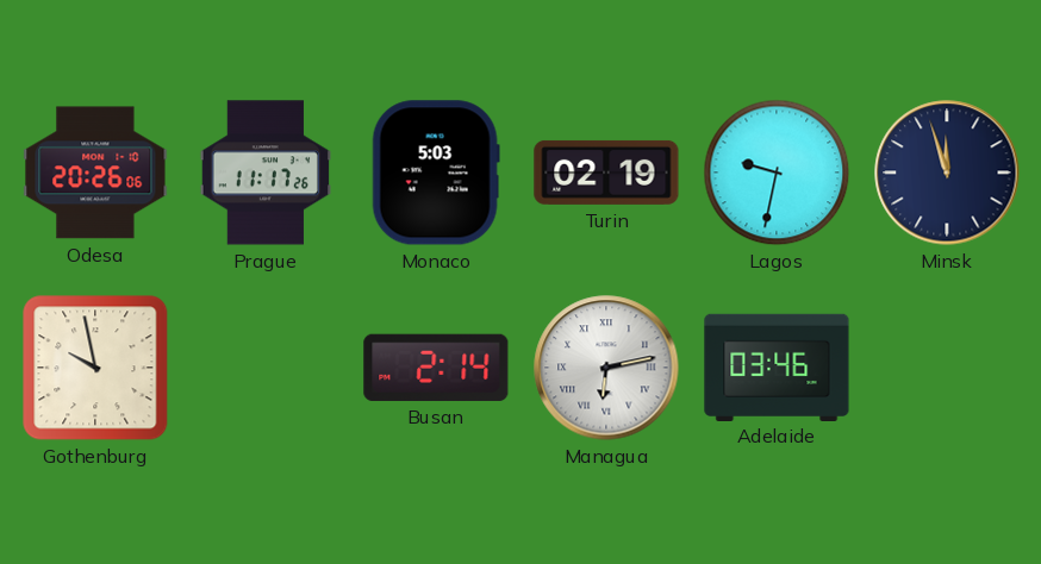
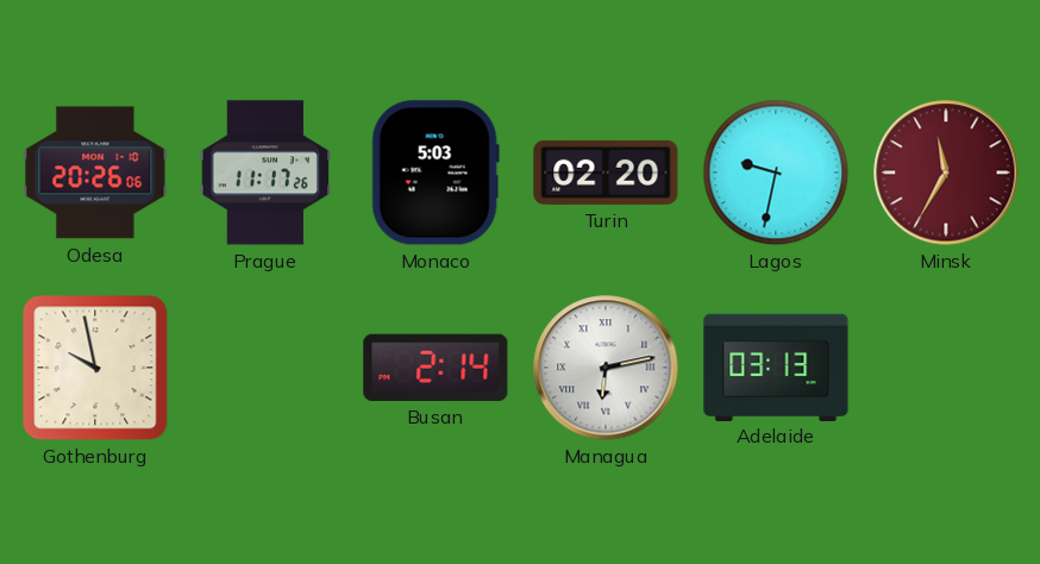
Turin: 02:19 -> 02:20 (606, 173)
Minsk: 11:57 -> 11:35 (946, 173)
Minsk dial: navy -> burgundy (946, 173)
Adelaide: 03:46 -> 03:13 (776, 366)
